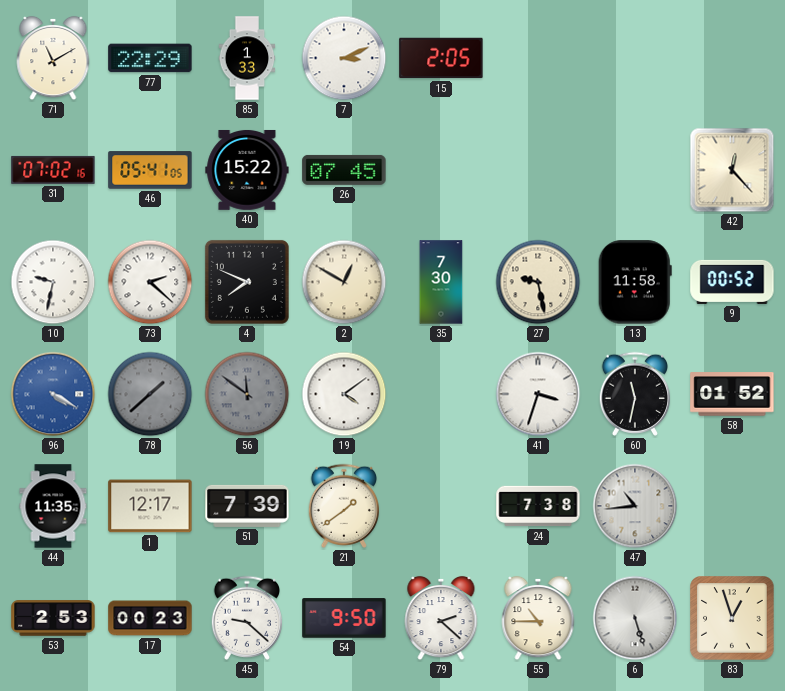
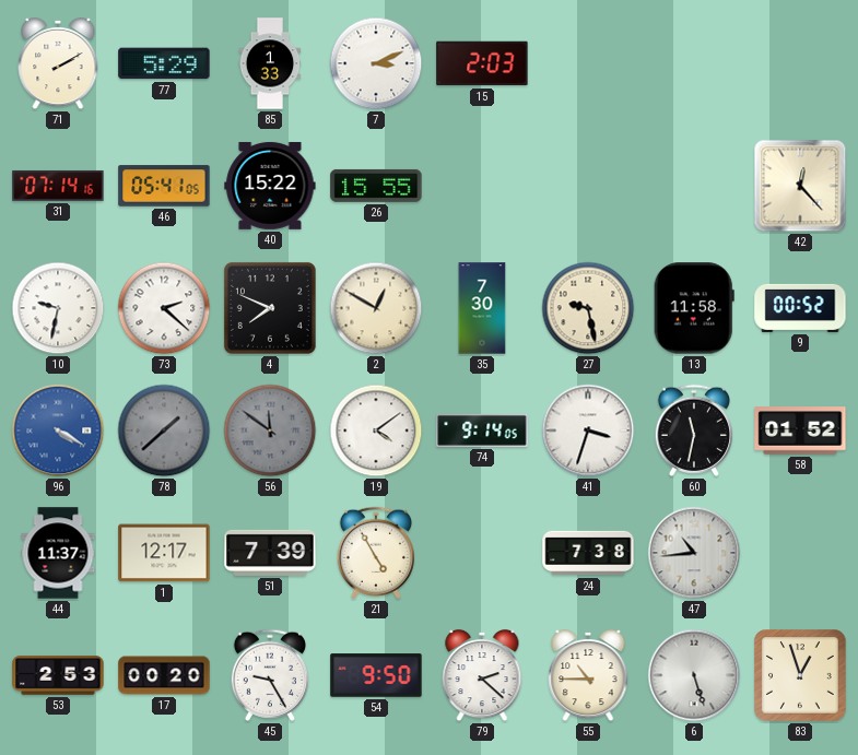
71: 11:10 -> 2:10 (58, 63)
77: 22:29 -> 5:29 (164, 63)
15: 2:05 -> 2:03 (482, 63)
31: 07:02 -> 07:14 (58, 186)
26: 07:45 -> 15:55 (376, 186)
74: none -> 9:14 (482, 430)
44: 11:35 -> 11:37 (58, 553)
21: 1:39 -> 4:55 (375, 553)
17: 00:23 -> 00:20 (164, 675)
45: 9:22 -> 9:25 (269, 675)
